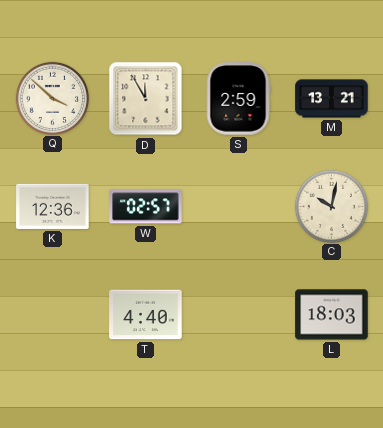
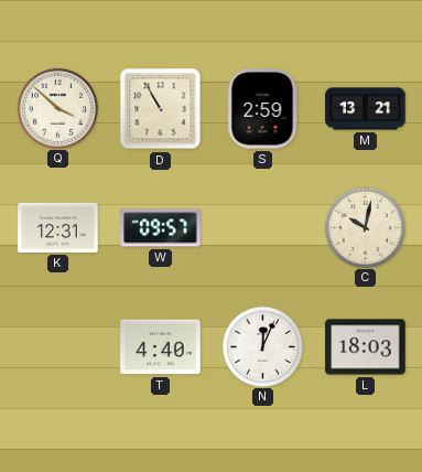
D: 11:55 -> 10:55 (161, 109)
K: 12:36 -> 12:31 (58, 227)
W: 02:57 -> 09:57 (161, 228)
N: none -> 12:04 (262, 346)
